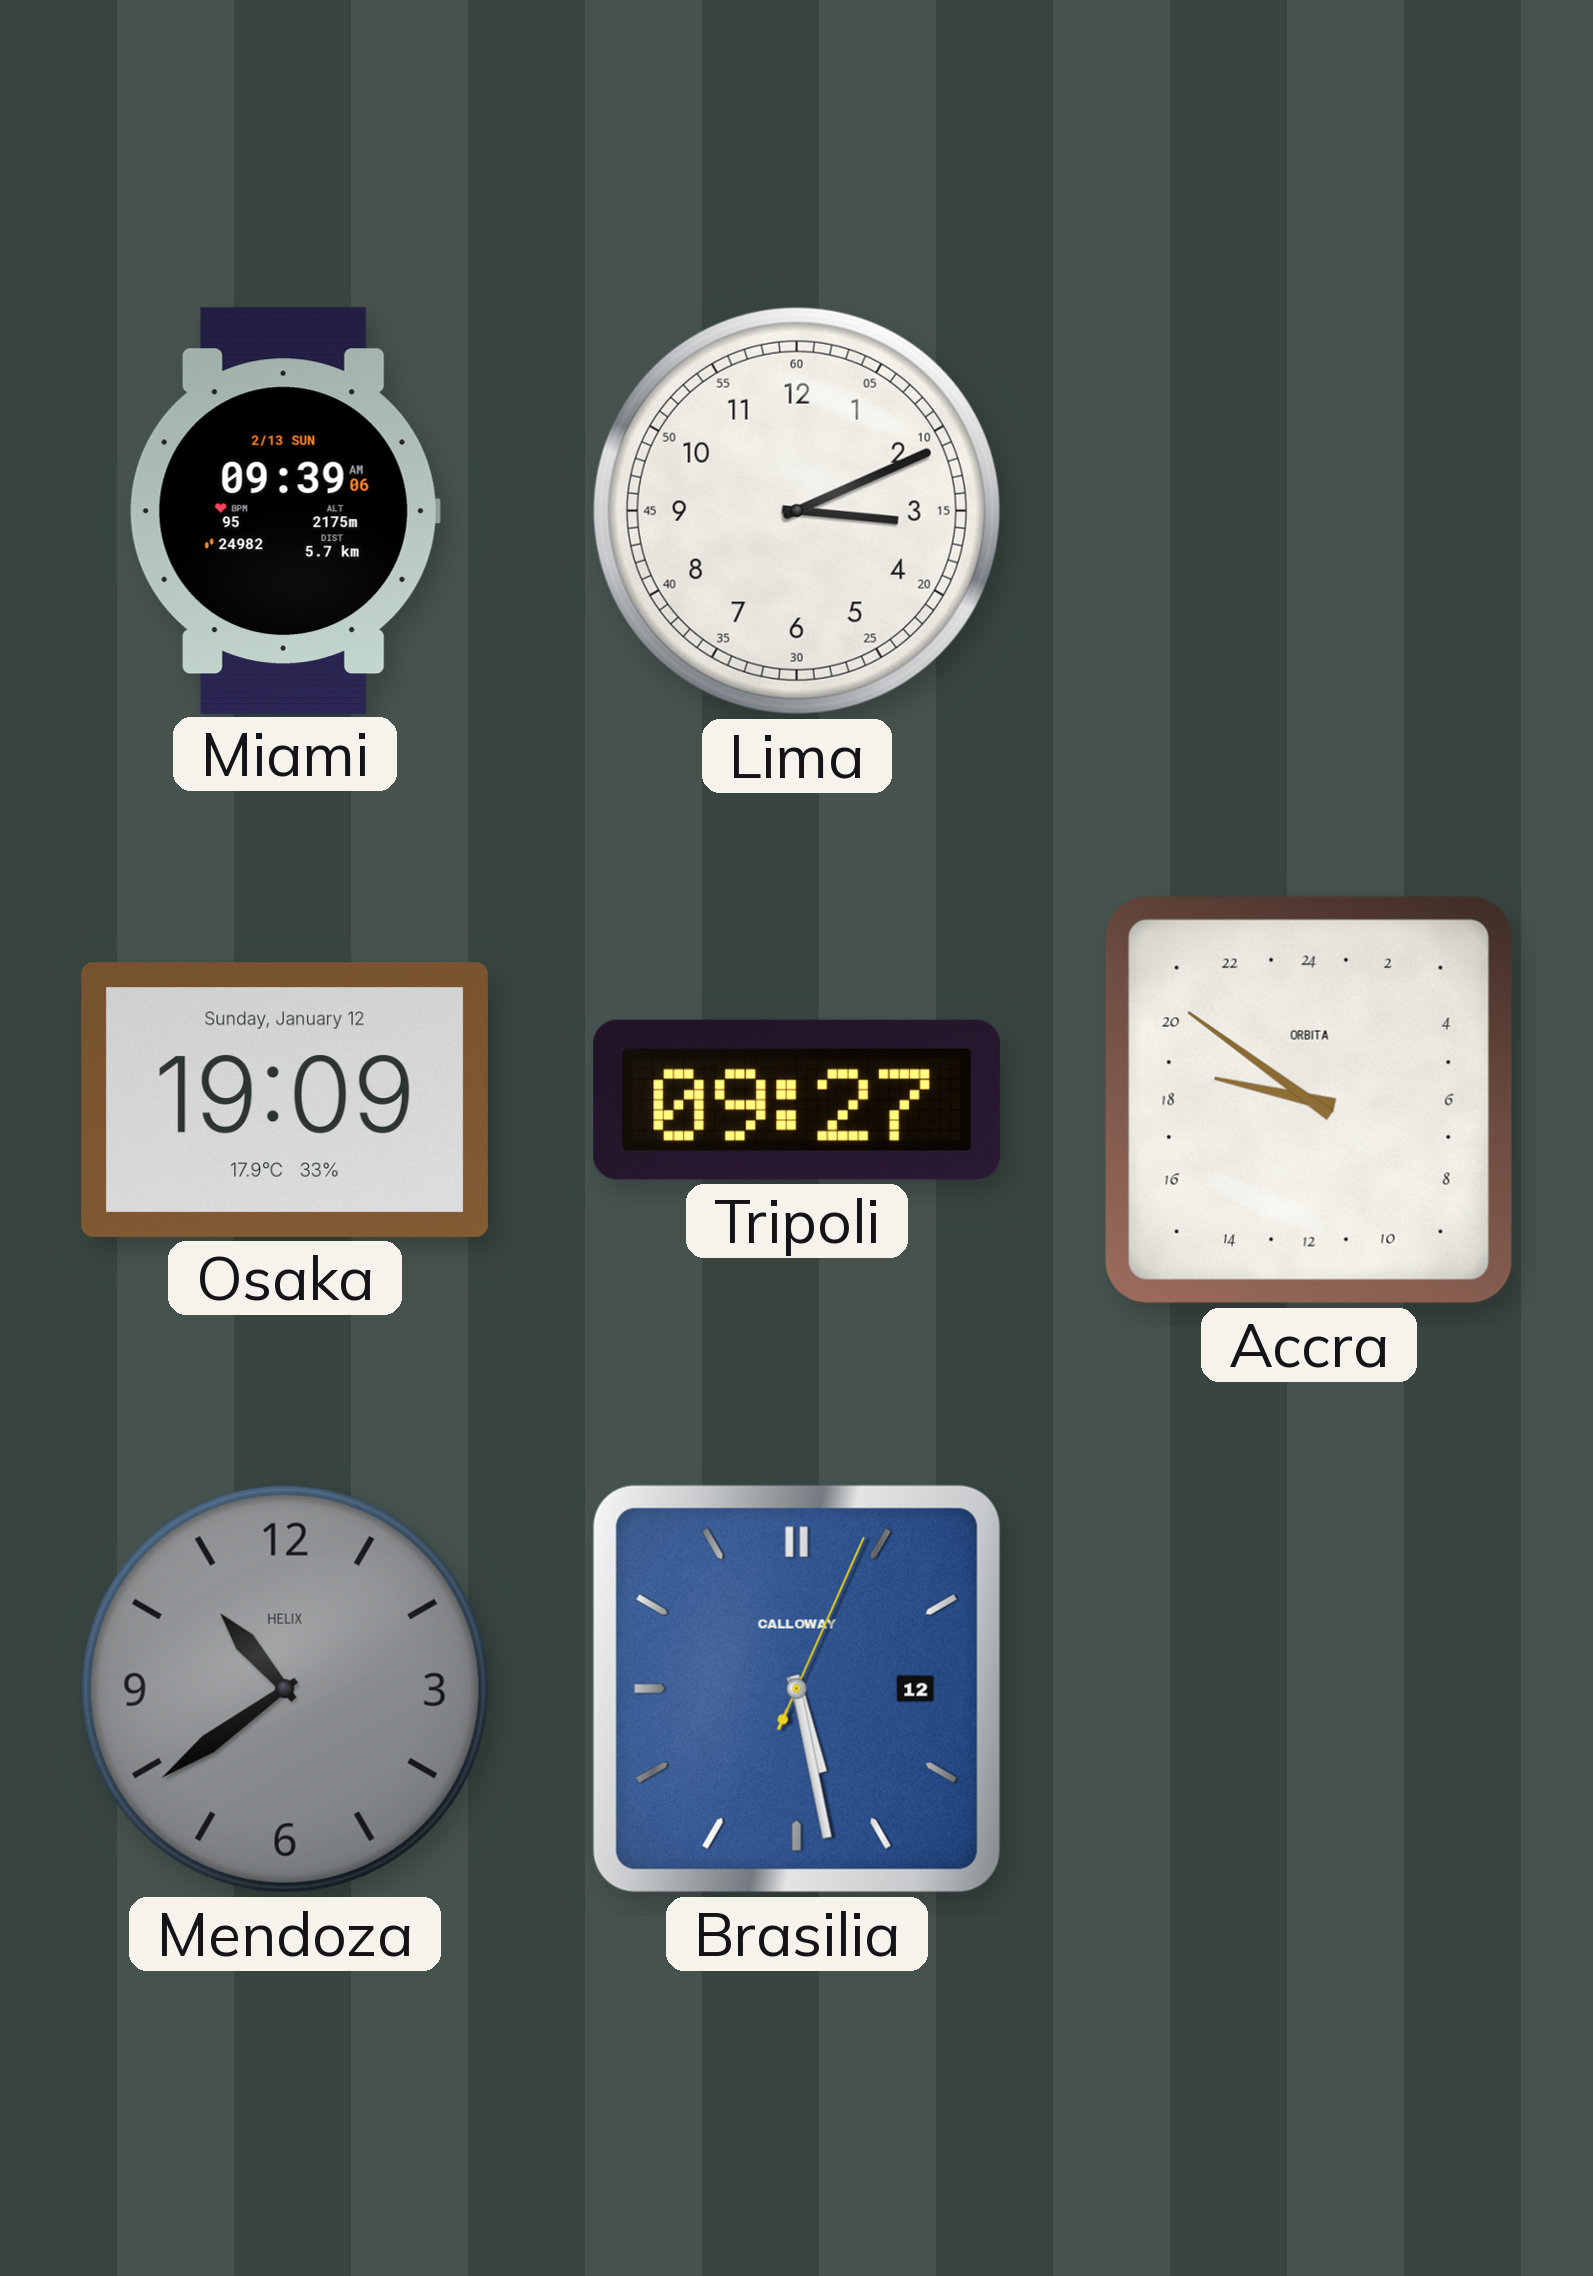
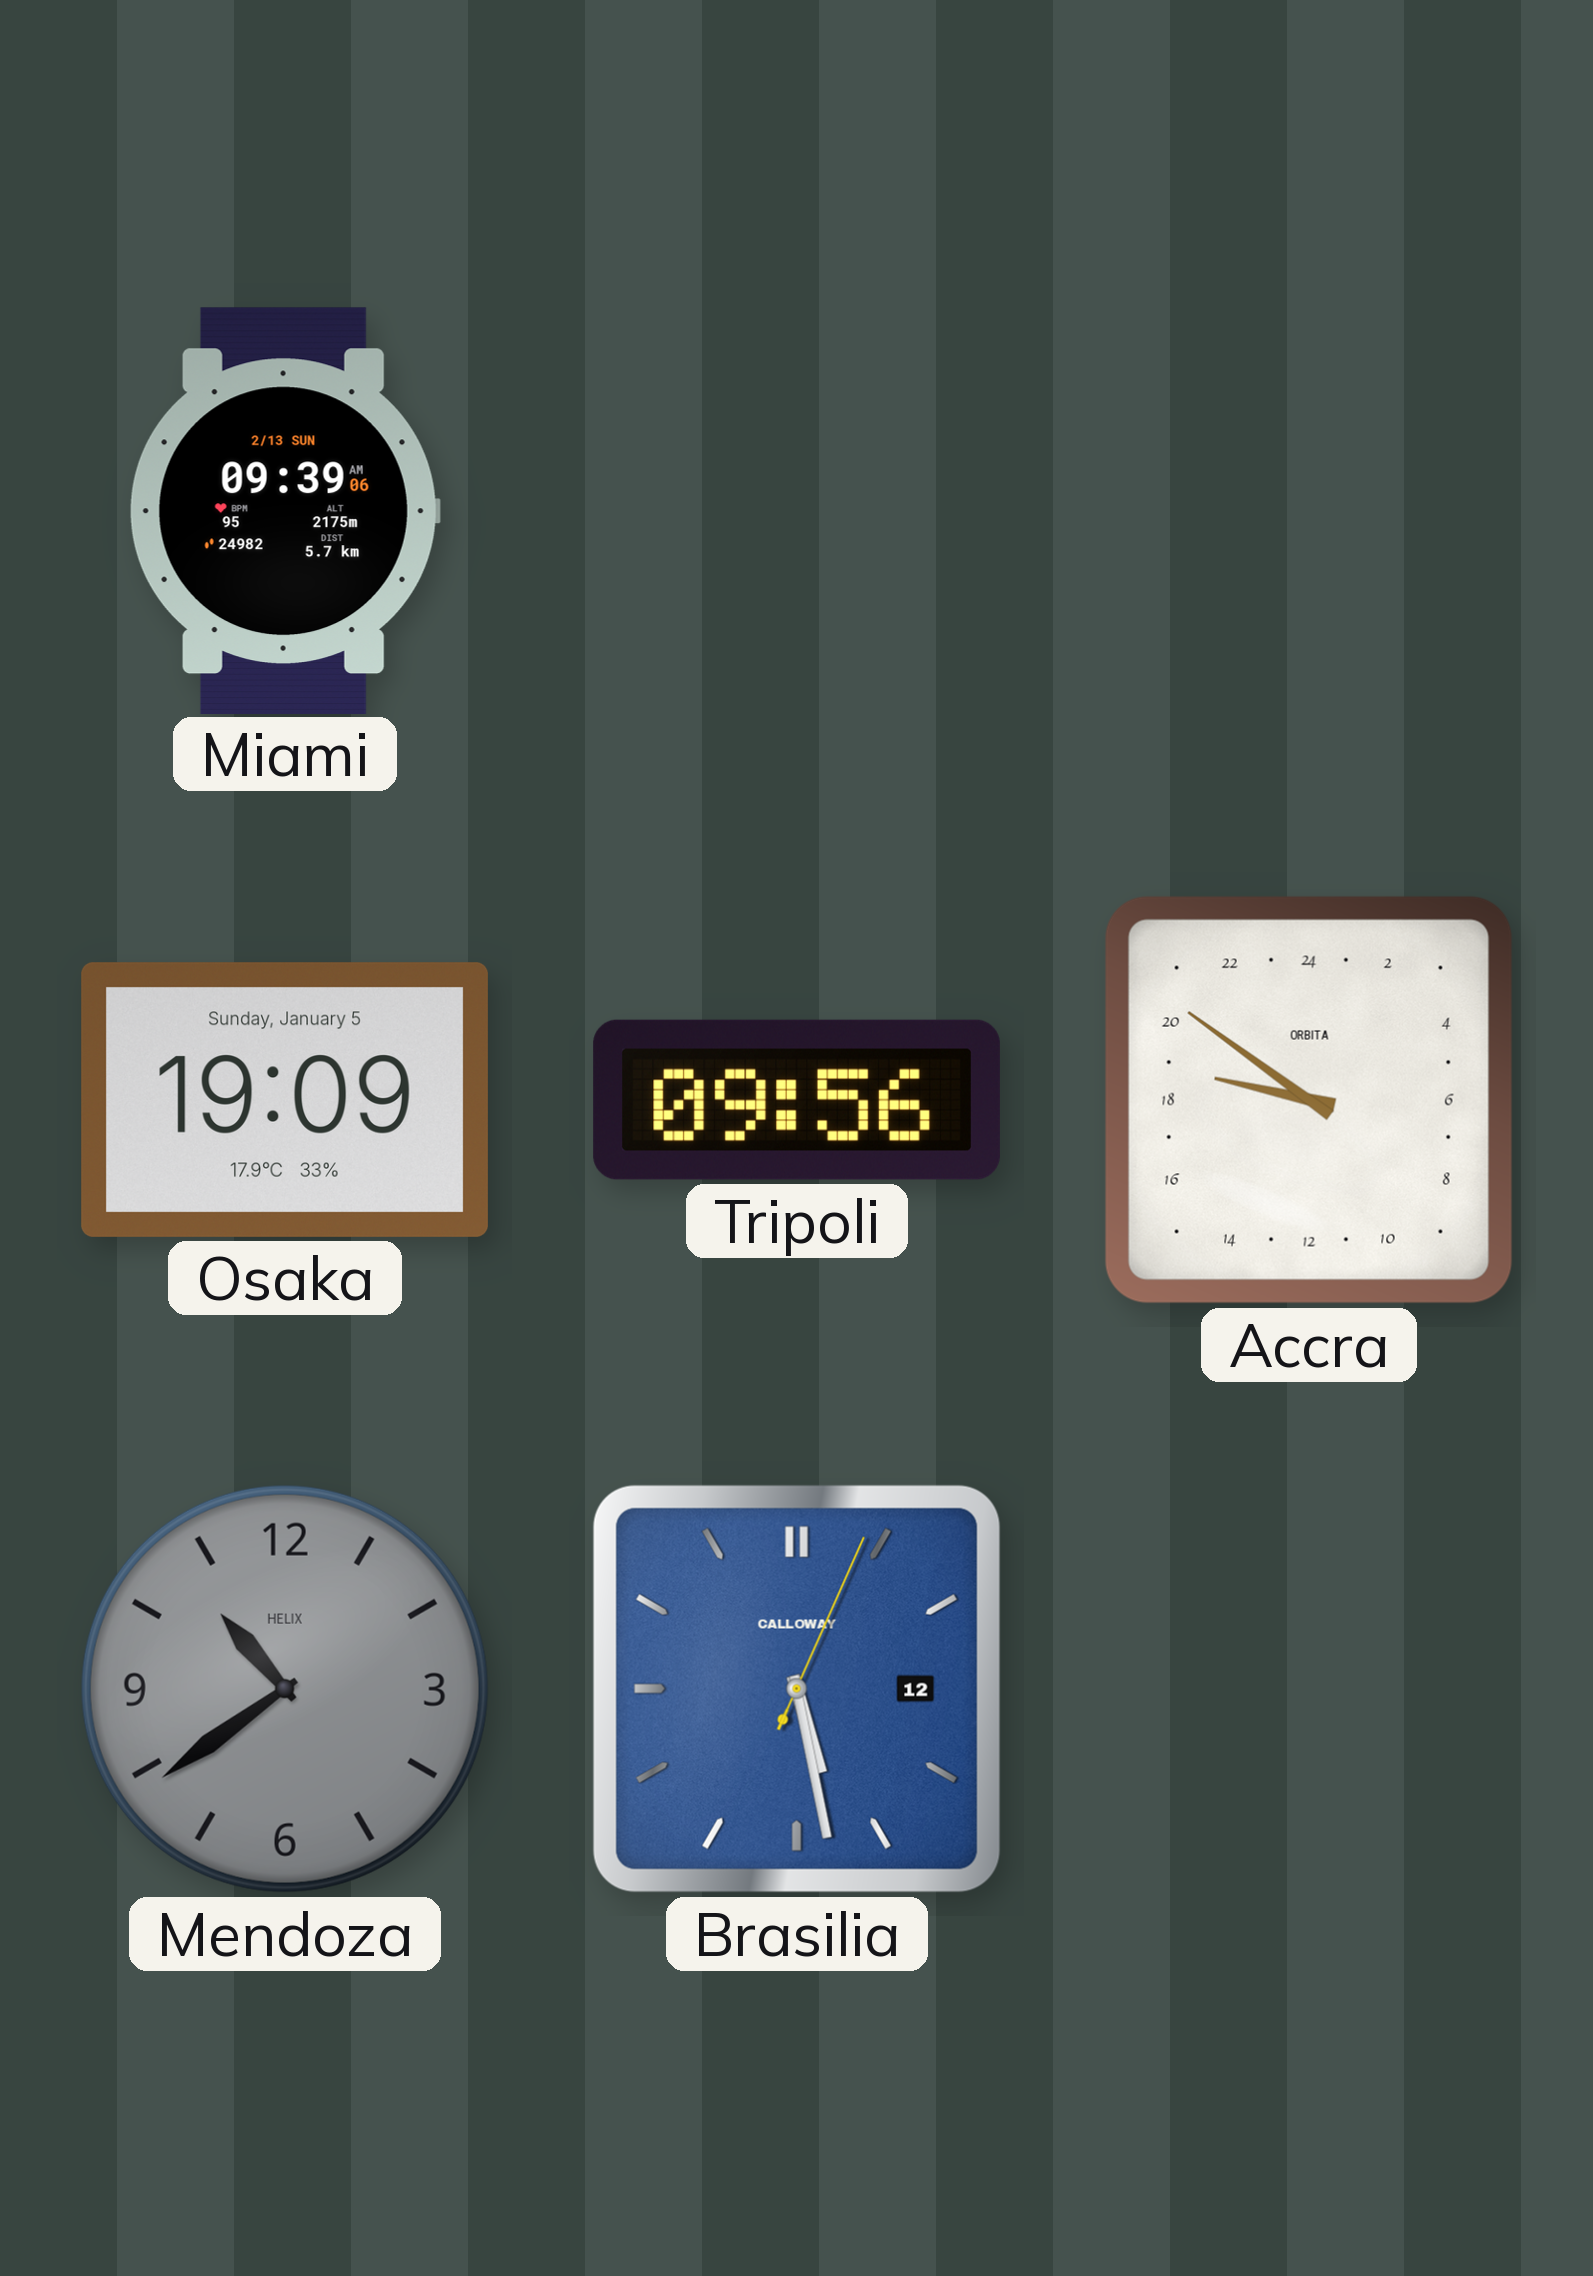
Lima: 3:11 -> none (797, 511)
Osaka date: Sunday, January 12 -> Sunday, January 5 (285, 1100)
Tripoli: 09:27 -> 09:56 (797, 1100)
